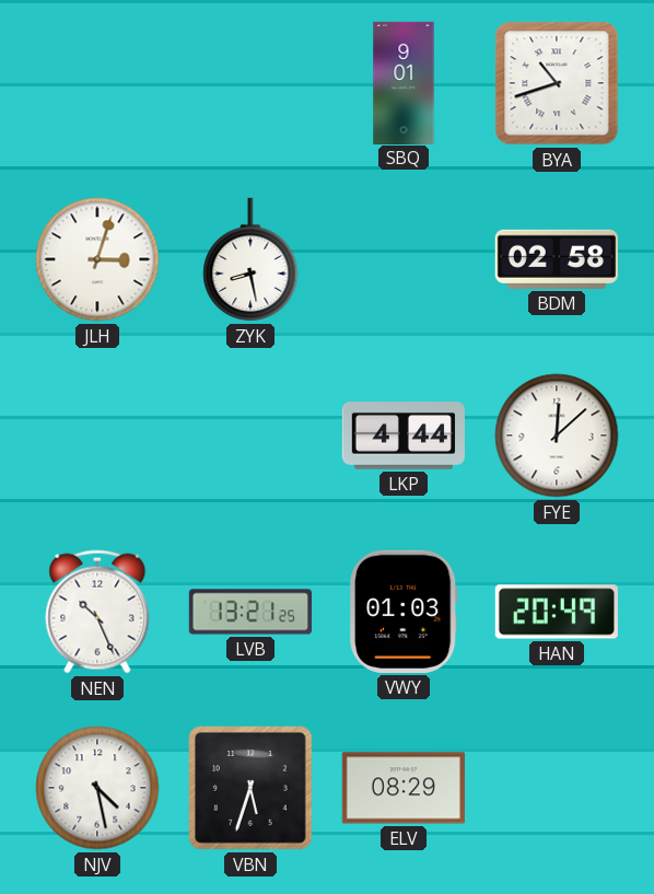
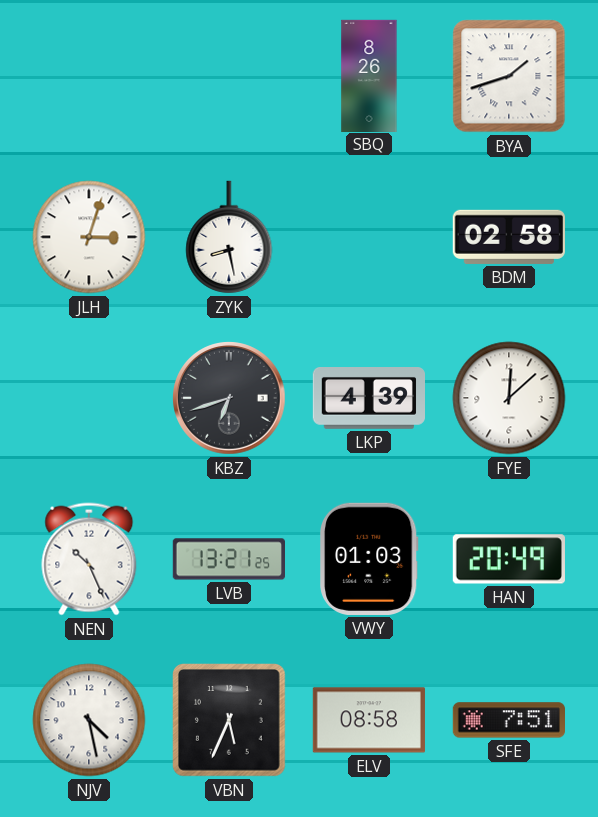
SBQ: 9:01 -> 8:26 (369, 75)
BYA: 10:42 -> 1:42 (509, 76)
KBZ: none -> 6:42 (230, 399)
LKP: 4:44 -> 4:39 (368, 399)
VBN: 5:33 -> 5:34 (230, 721)
ELV: 08:29 -> 08:58 (369, 720)
SFE: none -> 7:51 (508, 720)
